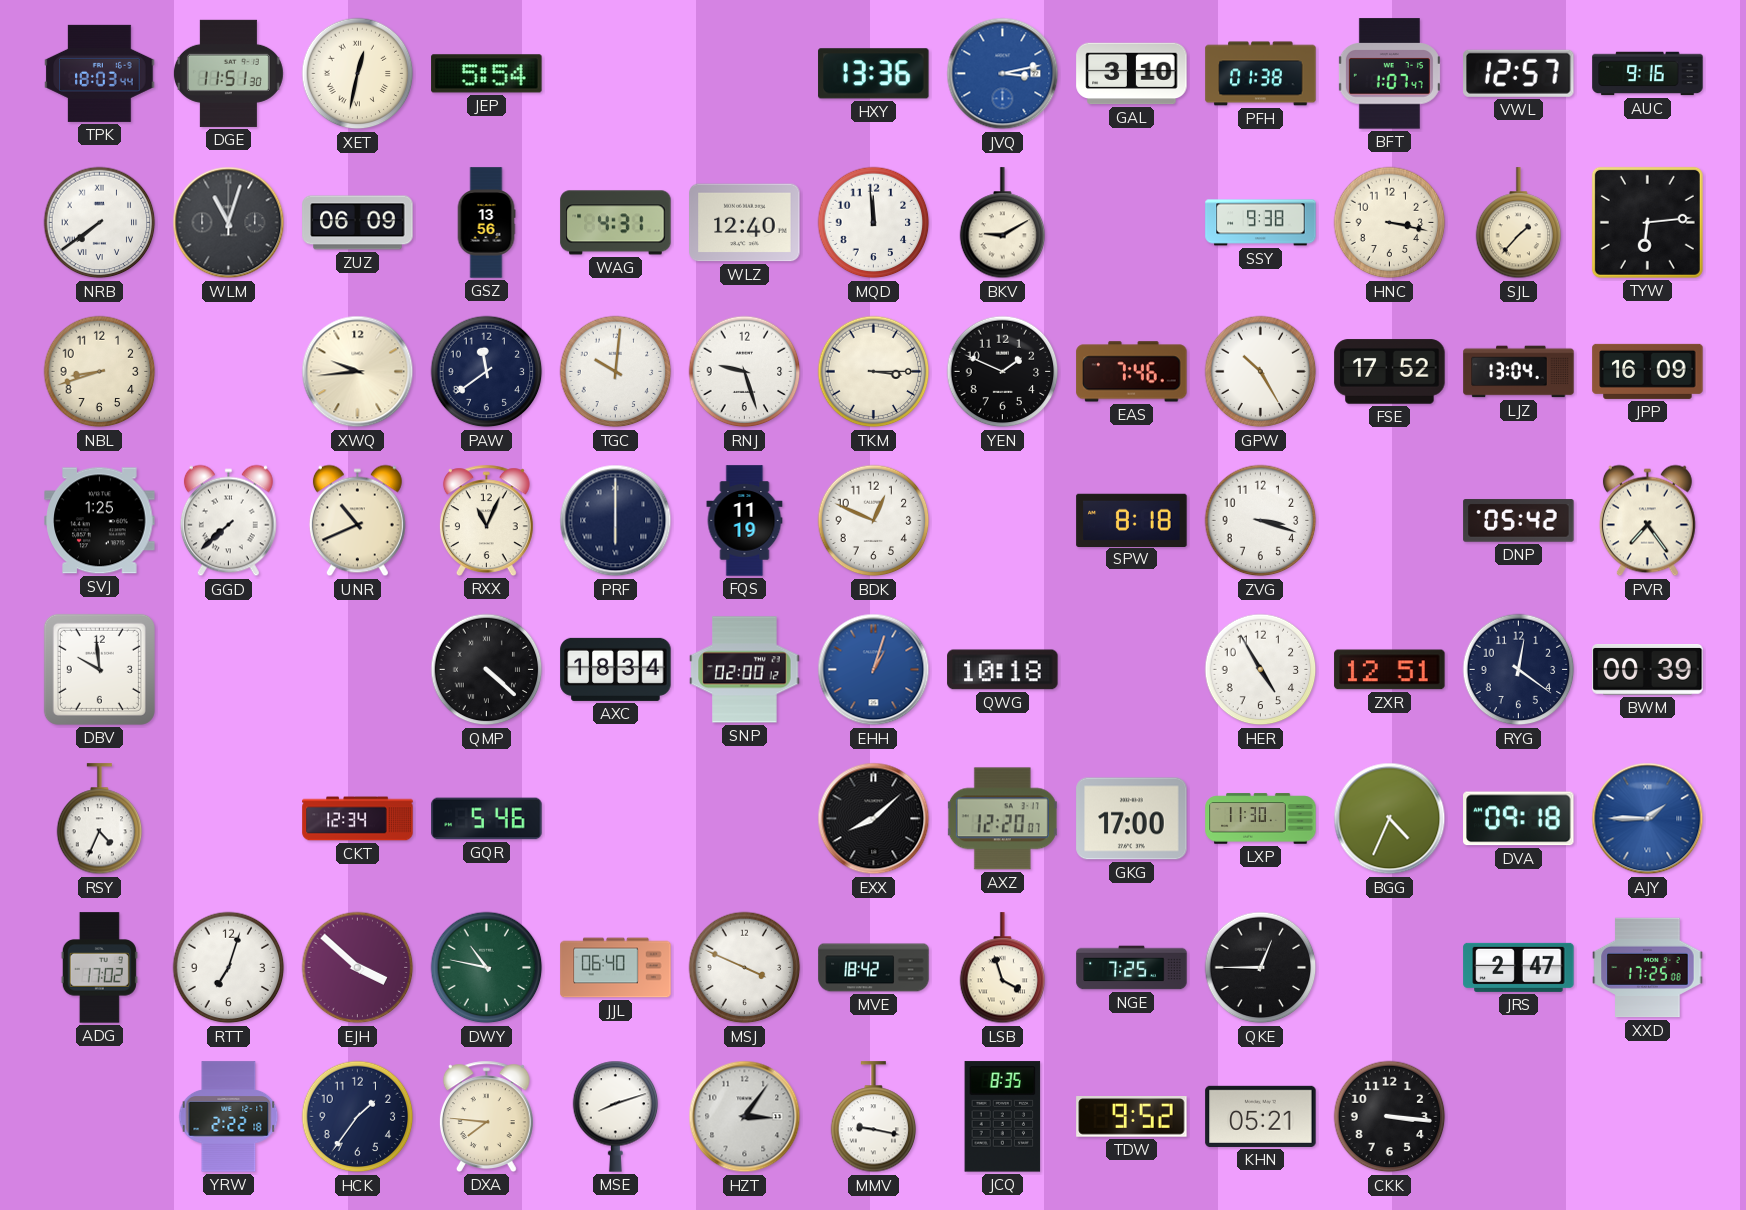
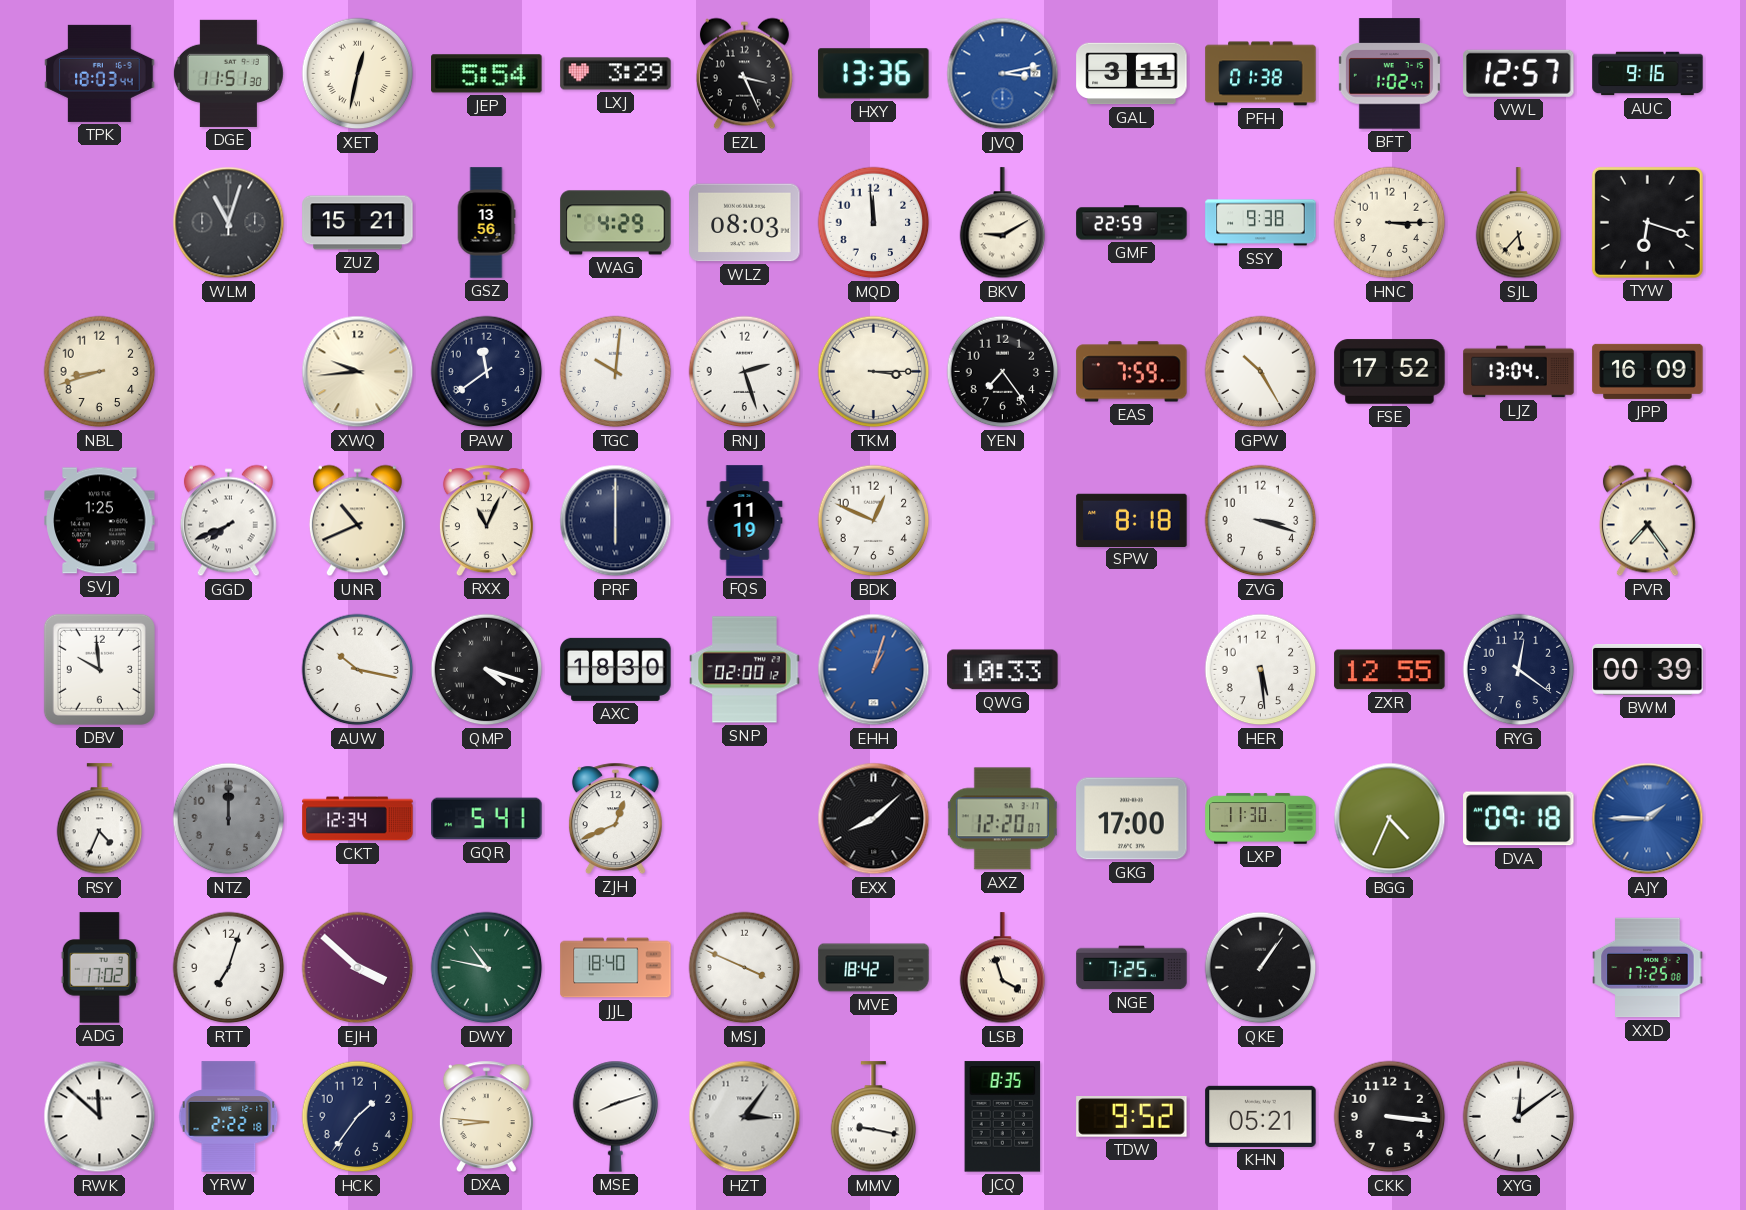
LXJ: none -> 3:29 (616, 74)
EZL: none -> 3:26 (744, 74)
GAL: 3:10 -> 3:11 (1132, 74)
BFT: 1:07 -> 1:02 (1389, 74)
NRB: 7:39 -> none (100, 223)
ZUZ: 06:09 -> 15:21 (358, 223)
WAG: 4:31 -> 4:29 (616, 223)
WLZ: 12:40 -> 08:03 (745, 223)
GMF: none -> 22:59 (1132, 223)
HNC: 3:17 -> 3:15 (1390, 223)
SJL: 1:37 -> 5:37 (1519, 223)
TYW: 6:14 -> 6:18 (1647, 222)
RNJ: 9:27 -> 2:27 (745, 372)
YEN: 1:49 -> 7:24 (1003, 372)
EAS: 7:46 -> 7:59 (1132, 372)
GGD: 7:38 -> 7:41 (228, 521)
DNP: 05:42 -> none (1519, 521)
AUW: none -> 10:17 (358, 670)
QMP: 4:22 -> 4:18 (487, 670)
AXC: 18:34 -> 18:30 (616, 669)
QWG: 10:18 -> 10:33 (1003, 670)
HER: 4:55 -> 5:29 (1261, 670)
ZXR: 12:51 -> 12:55 (1390, 670)
NTZ: none -> 12:00 (229, 819)
GQR: 5:46 -> 5:41 (487, 819)
ZJH: none -> 12:41 (615, 818)
JJL: 06:40 -> 18:40 (616, 968)
QKE: 12:45 -> 1:06 (1261, 968)
JRS: 2:47 -> none (1519, 967)
RWK: none -> 11:52 (100, 1117)
DXA: 7:46 -> 8:46 (486, 1116)
XYG: none -> 12:09 (1519, 1117)
